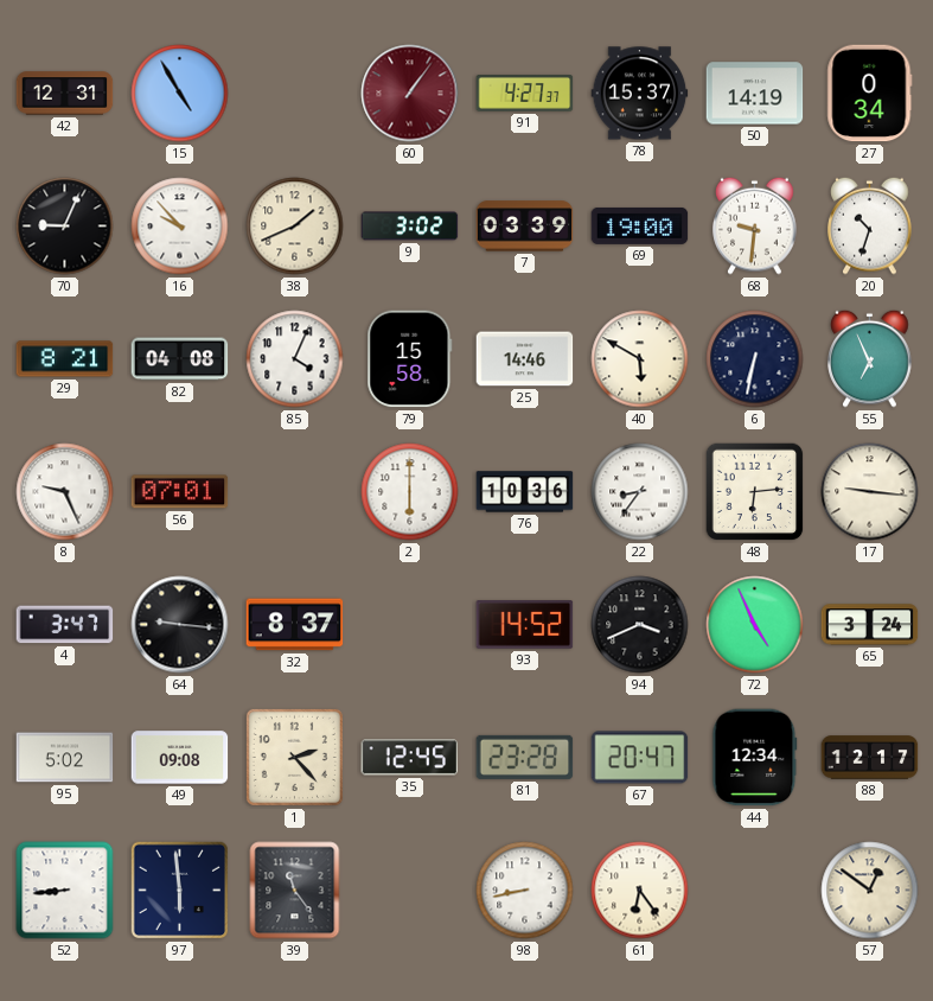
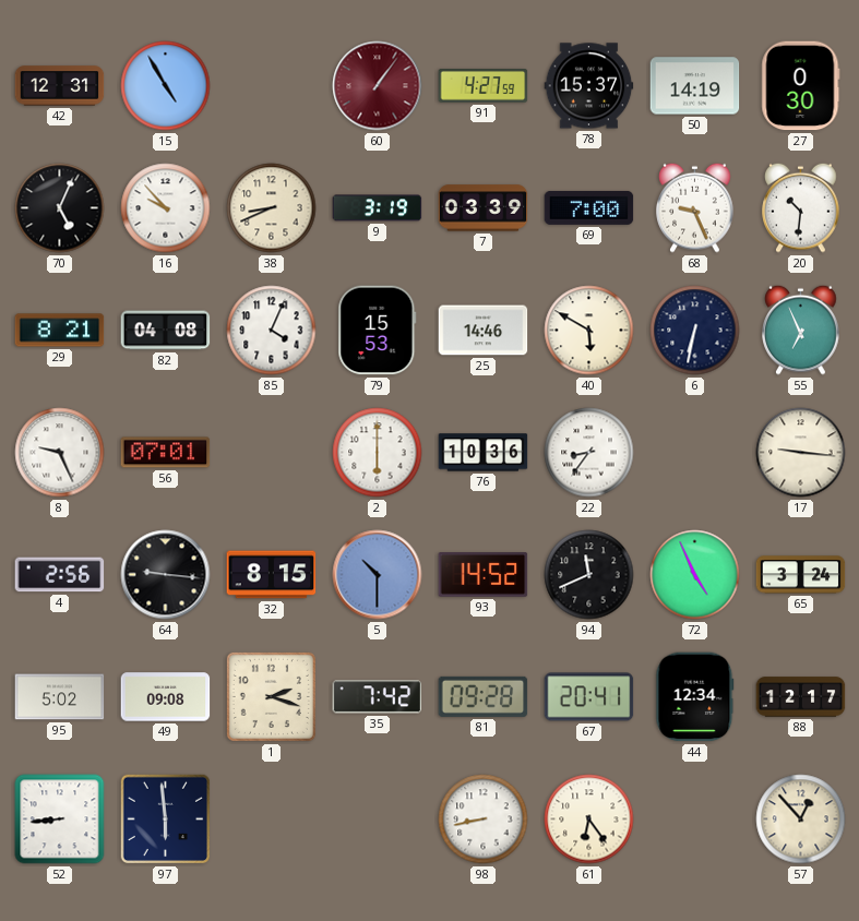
91: 4:27:37 -> 4:27:59 (484, 86)
27: 0:34 -> 0:30 (801, 86)
70: 9:04 -> 5:04 (60, 208)
38: 1:41 -> 8:41 (272, 208)
9: 3:02 -> 3:19 (378, 208)
69: 19:00 -> 7:00 (589, 207)
68: 9:31 -> 9:26 (695, 207)
20: 10:33 -> 10:31 (801, 207)
79: 15:58 -> 15:53 (378, 331)
48: 6:14 -> none (755, 492)
4: 3:47 -> 2:56 (60, 575)
32: 8:37 -> 8:15 (272, 575)
5: none -> 10:30 (378, 575)
94: 3:41 -> 11:41 (589, 575)
1: 2:23 -> 2:18 (271, 696)
35: 12:45 -> 7:42 (378, 697)
81: 23:28 -> 09:28 (484, 696)
67: 20:47 -> 20:41 (589, 697)
39: 11:24 -> none (295, 891)
57: 12:51 -> 12:53 (801, 820)
